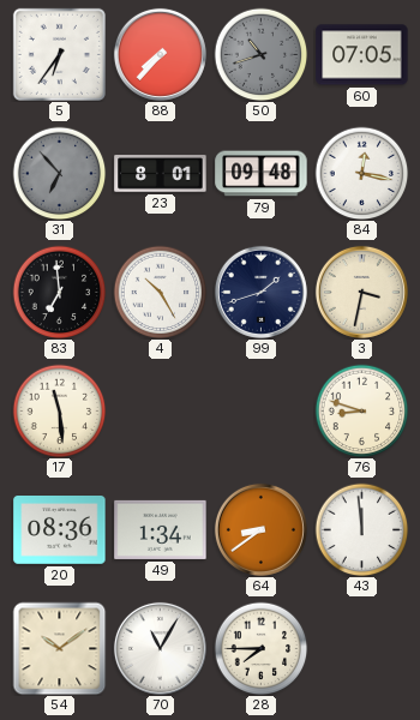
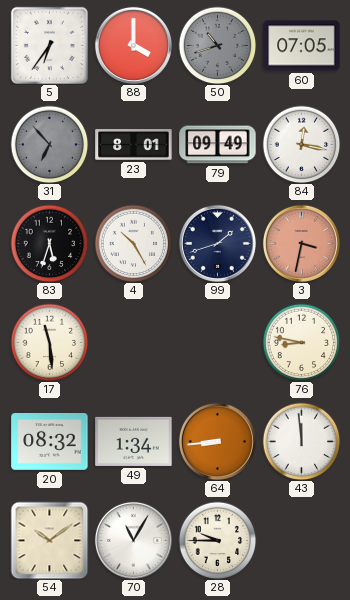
88: 7:37 -> 4:00 (133, 45)
79: 09:48 -> 09:49 (218, 145)
83: 6:59 -> 5:33 (49, 243)
3 dial: cream -> salmon (301, 243)
76: 8:48 -> 8:47 (301, 342)
20: 08:36 -> 08:32 (50, 442)
64: 8:39 -> 8:44 (217, 441)
28: 7:45 -> 9:45 (217, 540)
